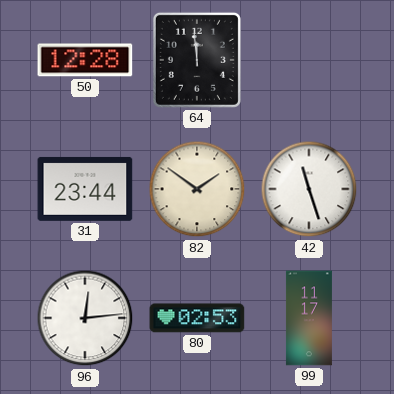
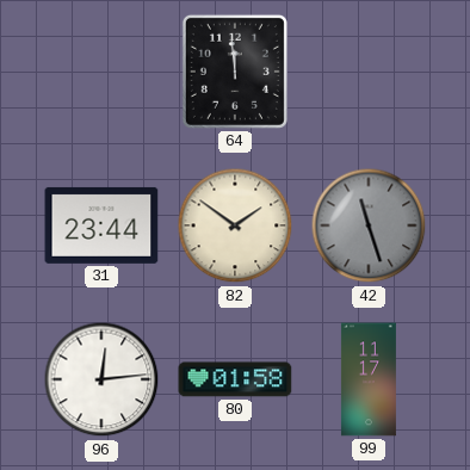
50: 12:28 -> none (85, 60)
42 dial: white -> grey (369, 225)
80: 02:53 -> 01:58 (235, 379)
